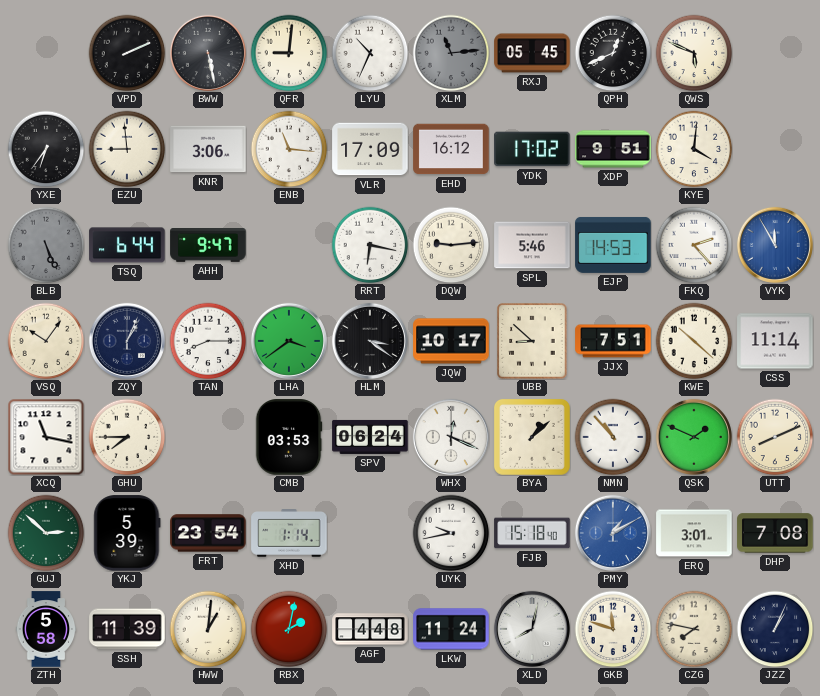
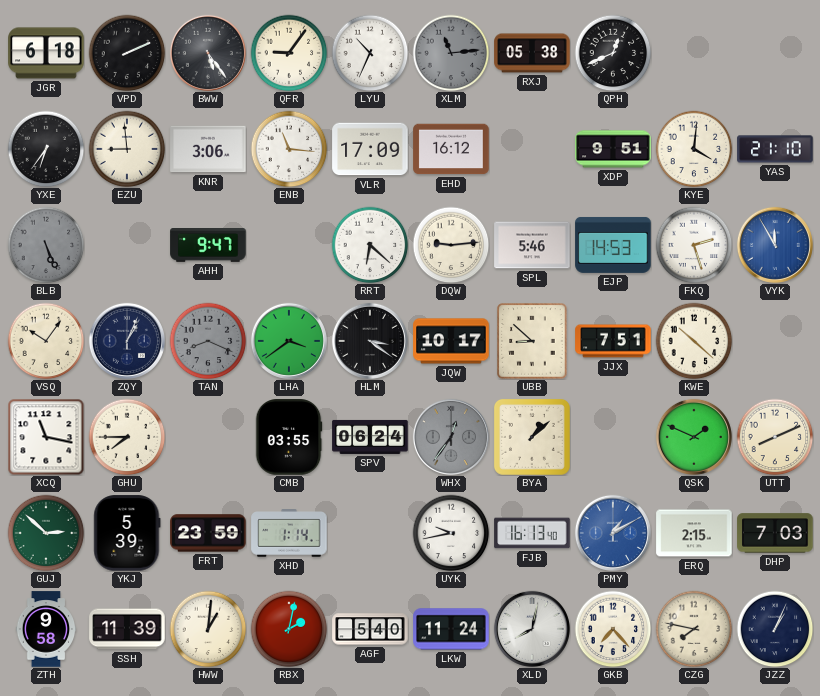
JGR: none -> 6:18 (46, 53)
BWW: 5:28 -> 5:24 (208, 53)
QFR: 9:01 -> 9:06 (289, 53)
RXJ: 05:45 -> 05:38 (532, 53)
QWS: 5:49 -> none (694, 53)
YDK: 17:02 -> none (532, 149)
YAS: none -> 21:10 (775, 149)
TSQ: 6:44 -> none (127, 245)
RRT: 6:17 -> 6:22 (370, 245)
FKQ: 2:23 -> 2:27 (694, 245)
TAN: 8:15 -> 8:19 (208, 341)
TAN dial: white -> grey (208, 341)
CSS: 11:14 -> none (775, 341)
CMB: 03:53 -> 03:55 (289, 437)
WHX: 12:19 -> 12:36 (451, 437)
WHX dial: white -> grey (451, 437)
NMN: 10:53 -> none (613, 437)
FRT: 23:54 -> 23:59 (208, 533)
FJB: 15:18 -> 16:13 (532, 533)
ERQ: 3:01 -> 2:15 (694, 533)
DHP: 7:08 -> 7:03 (775, 533)
ZTH: 5:58 -> 9:58 (46, 629)
AGF: 4:48 -> 5:40 (370, 629)
GKB: 11:48 -> 7:23 (613, 629)
